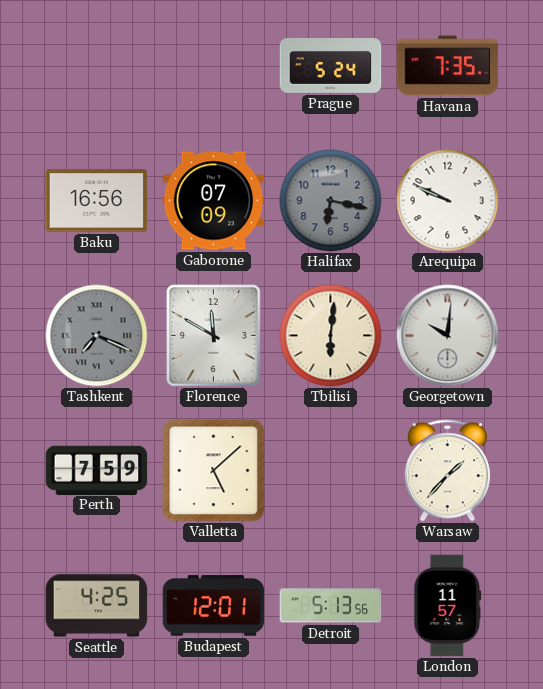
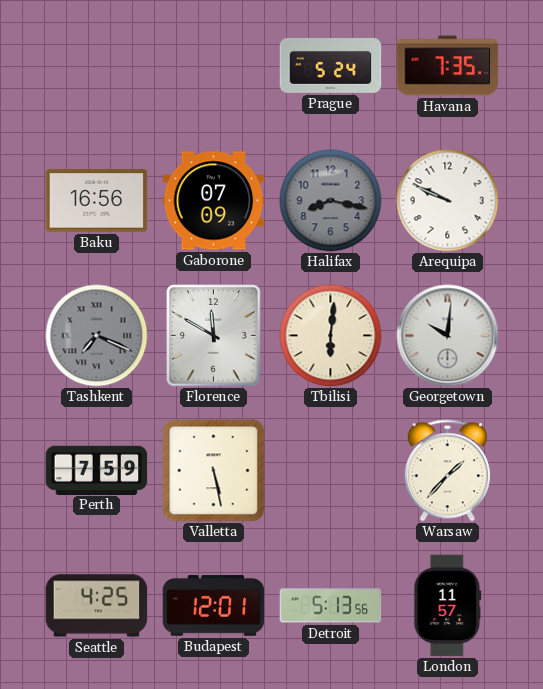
Halifax: 6:17 -> 8:17 (331, 201)
Valletta: 5:08 -> 5:28 (214, 471)
